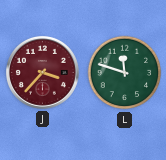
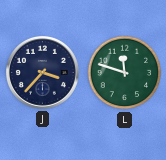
J dial: burgundy -> navy (42, 72)
